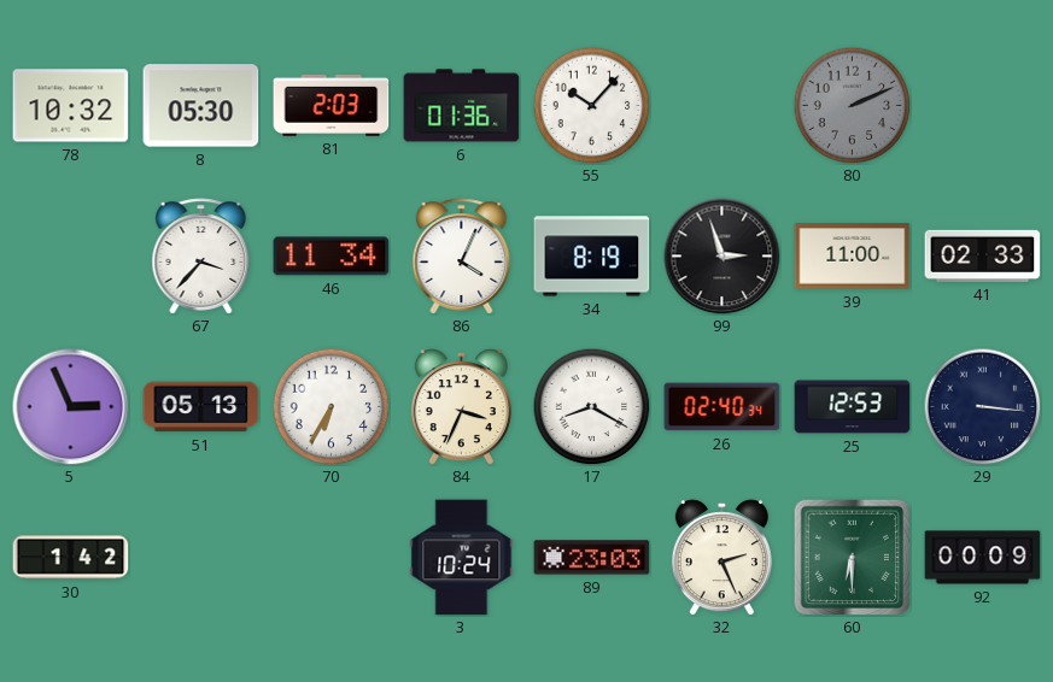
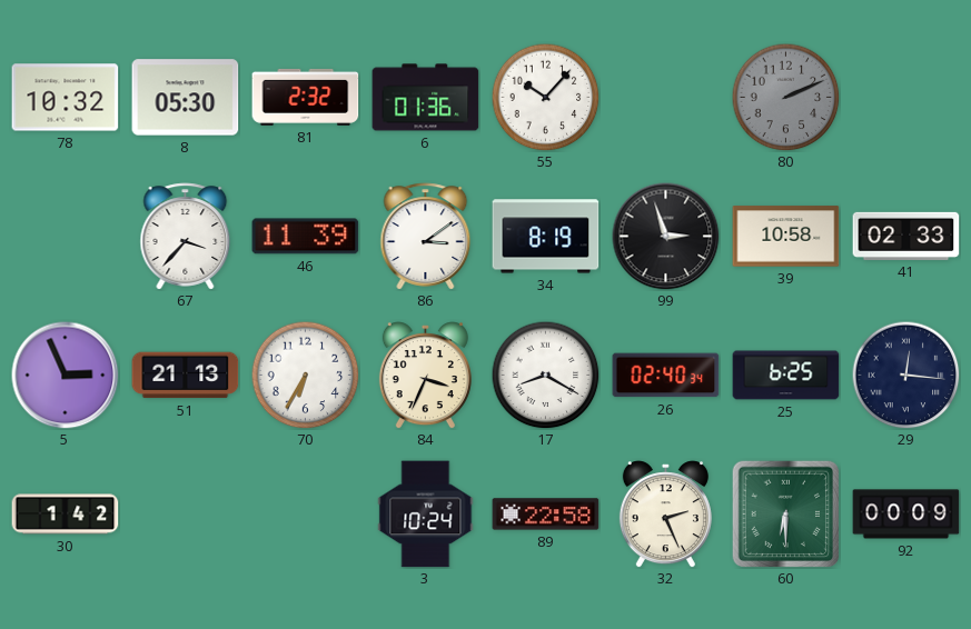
81: 2:03 -> 2:32 (306, 97)
46: 11:34 -> 11:39 (306, 237)
86: 4:04 -> 3:09 (426, 237)
39: 11:00 -> 10:58 (786, 237)
51: 05:13 -> 21:13 (186, 376)
25: 12:53 -> 6:25 (786, 376)
29: 3:16 -> 12:16 (905, 375)
89: 23:03 -> 22:58 (546, 515)
